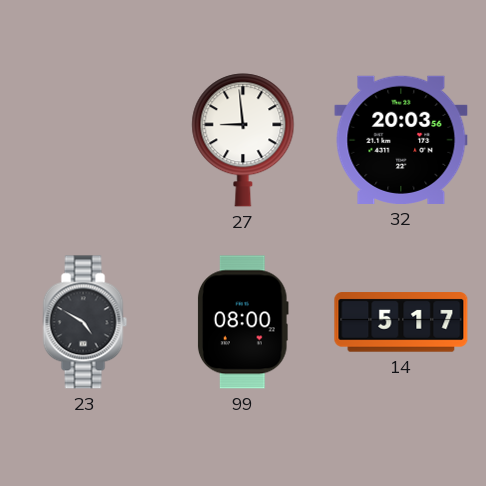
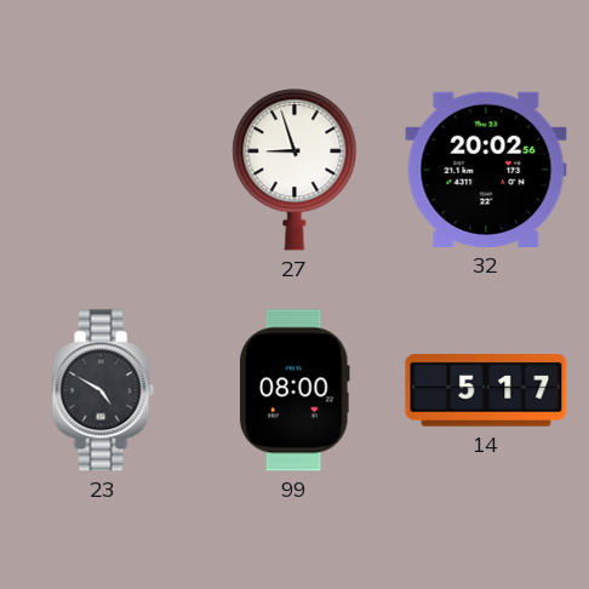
27: 8:59 -> 8:57 (294, 170)
32: 20:03 -> 20:02 (486, 170)
